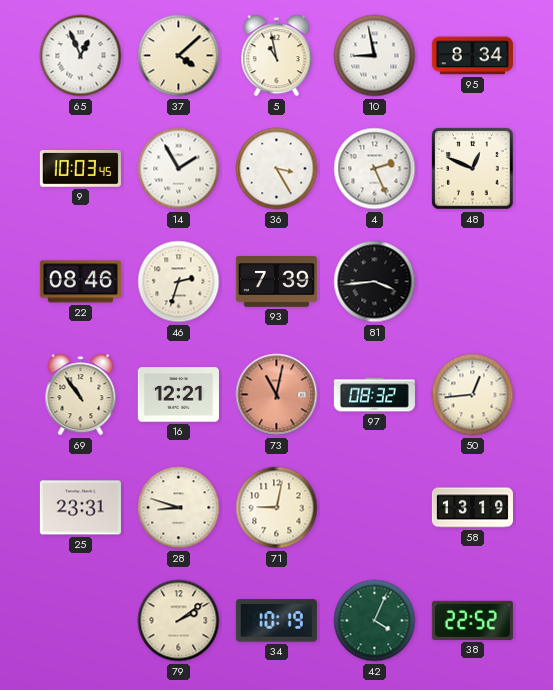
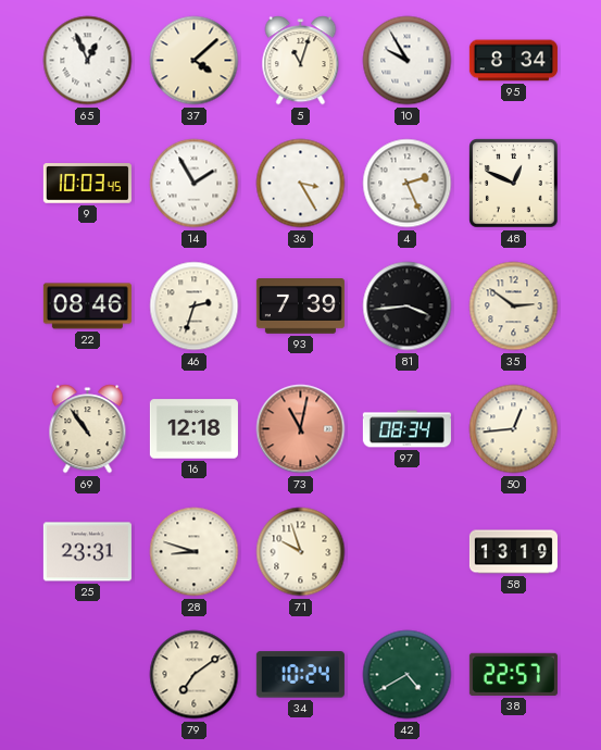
5: 10:58 -> 11:03 (301, 61)
10: 8:58 -> 9:55 (408, 61)
35: none -> 2:51 (514, 307)
16: 12:21 -> 12:18 (193, 429)
97: 08:32 -> 08:34 (406, 429)
71: 9:02 -> 9:57 (301, 552)
79: 2:09 -> 7:09 (195, 675)
34: 10:19 -> 10:24 (300, 675)
42: 4:04 -> 4:40 (408, 675)
38: 22:52 -> 22:57 (513, 674)
